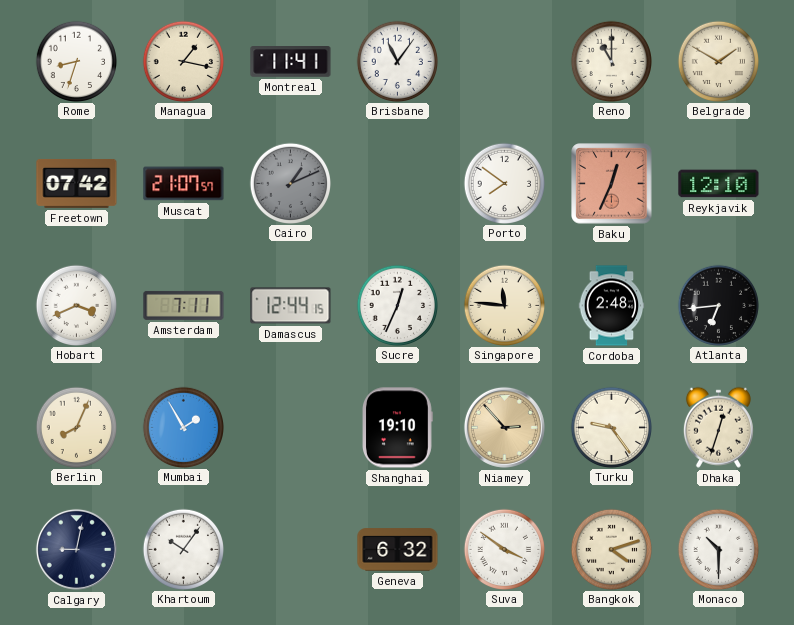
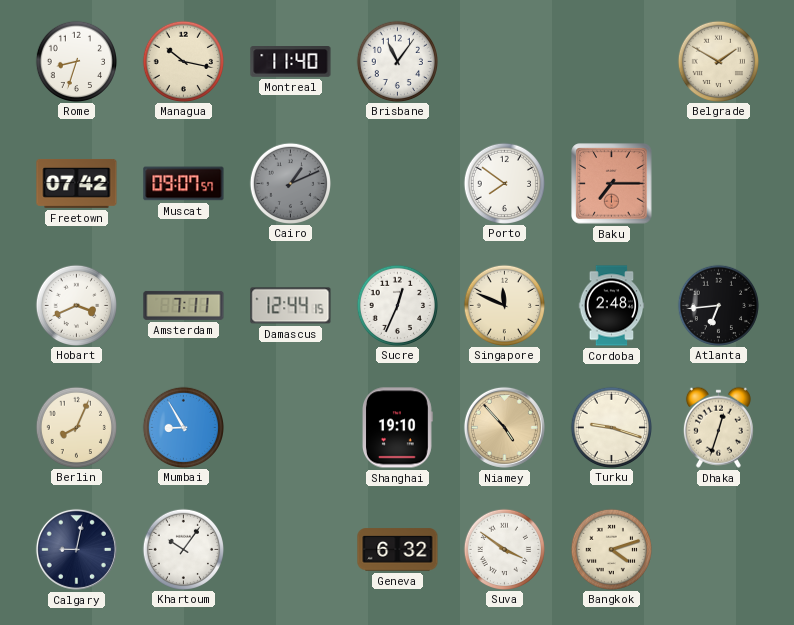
Managua: 1:17 -> 10:17 (183, 61)
Montreal: 11:41 -> 11:40 (291, 62)
Reno: 11:00 -> none (611, 61)
Muscat: 21:07 -> 09:07 (184, 184)
Baku: 12:34 -> 7:15 (612, 184)
Reykjavik: 12:10 -> none (719, 184)
Singapore: 11:46 -> 11:49 (504, 305)
Mumbai: 1:55 -> 8:55 (183, 427)
Niamey: 2:53 -> 4:53 (504, 427)
Turku: 9:24 -> 9:18 (611, 427)
Monaco: 10:30 -> none (718, 549)
